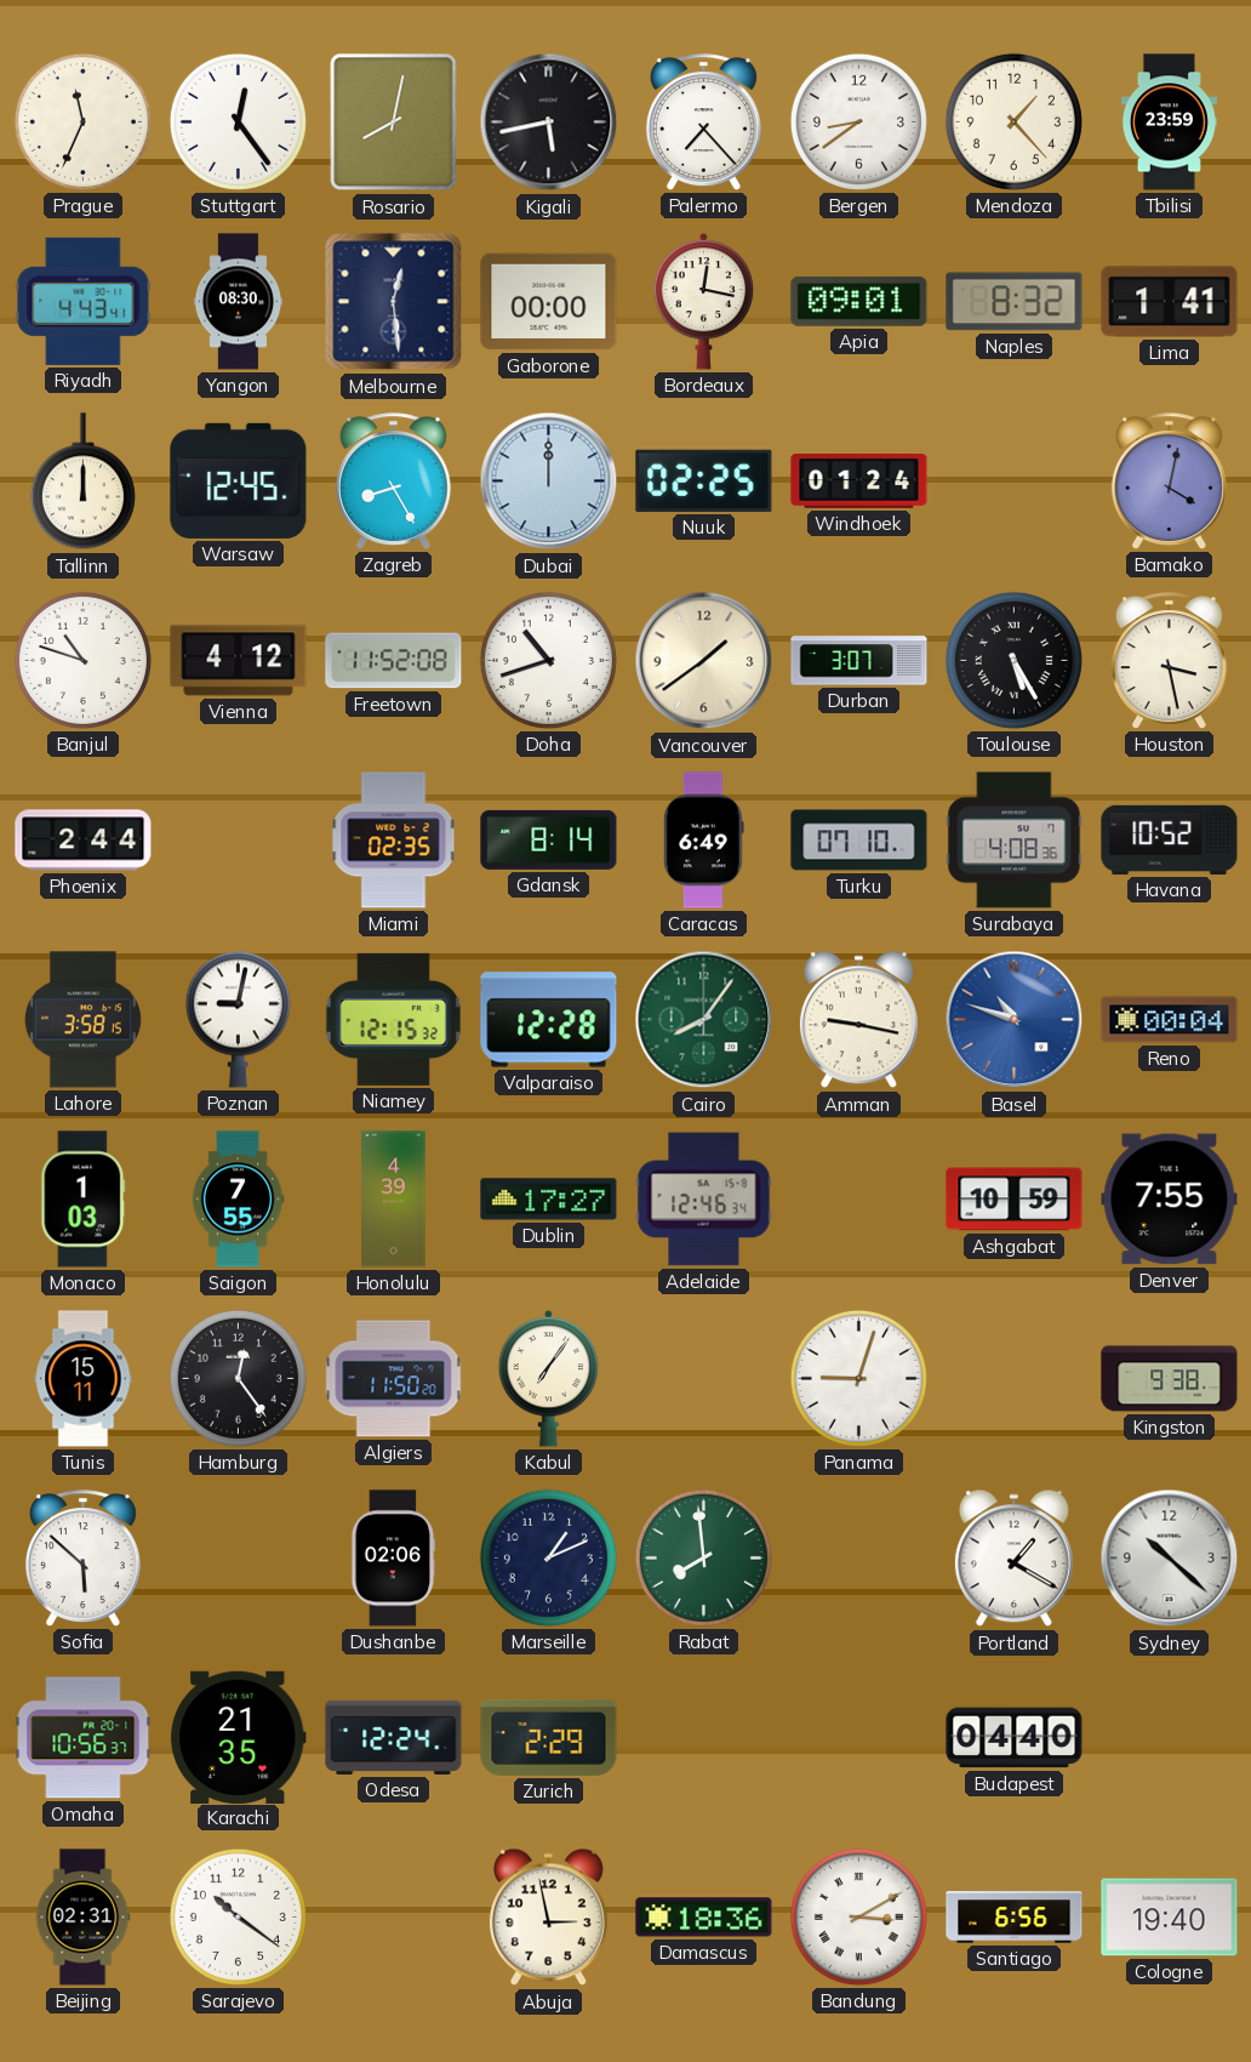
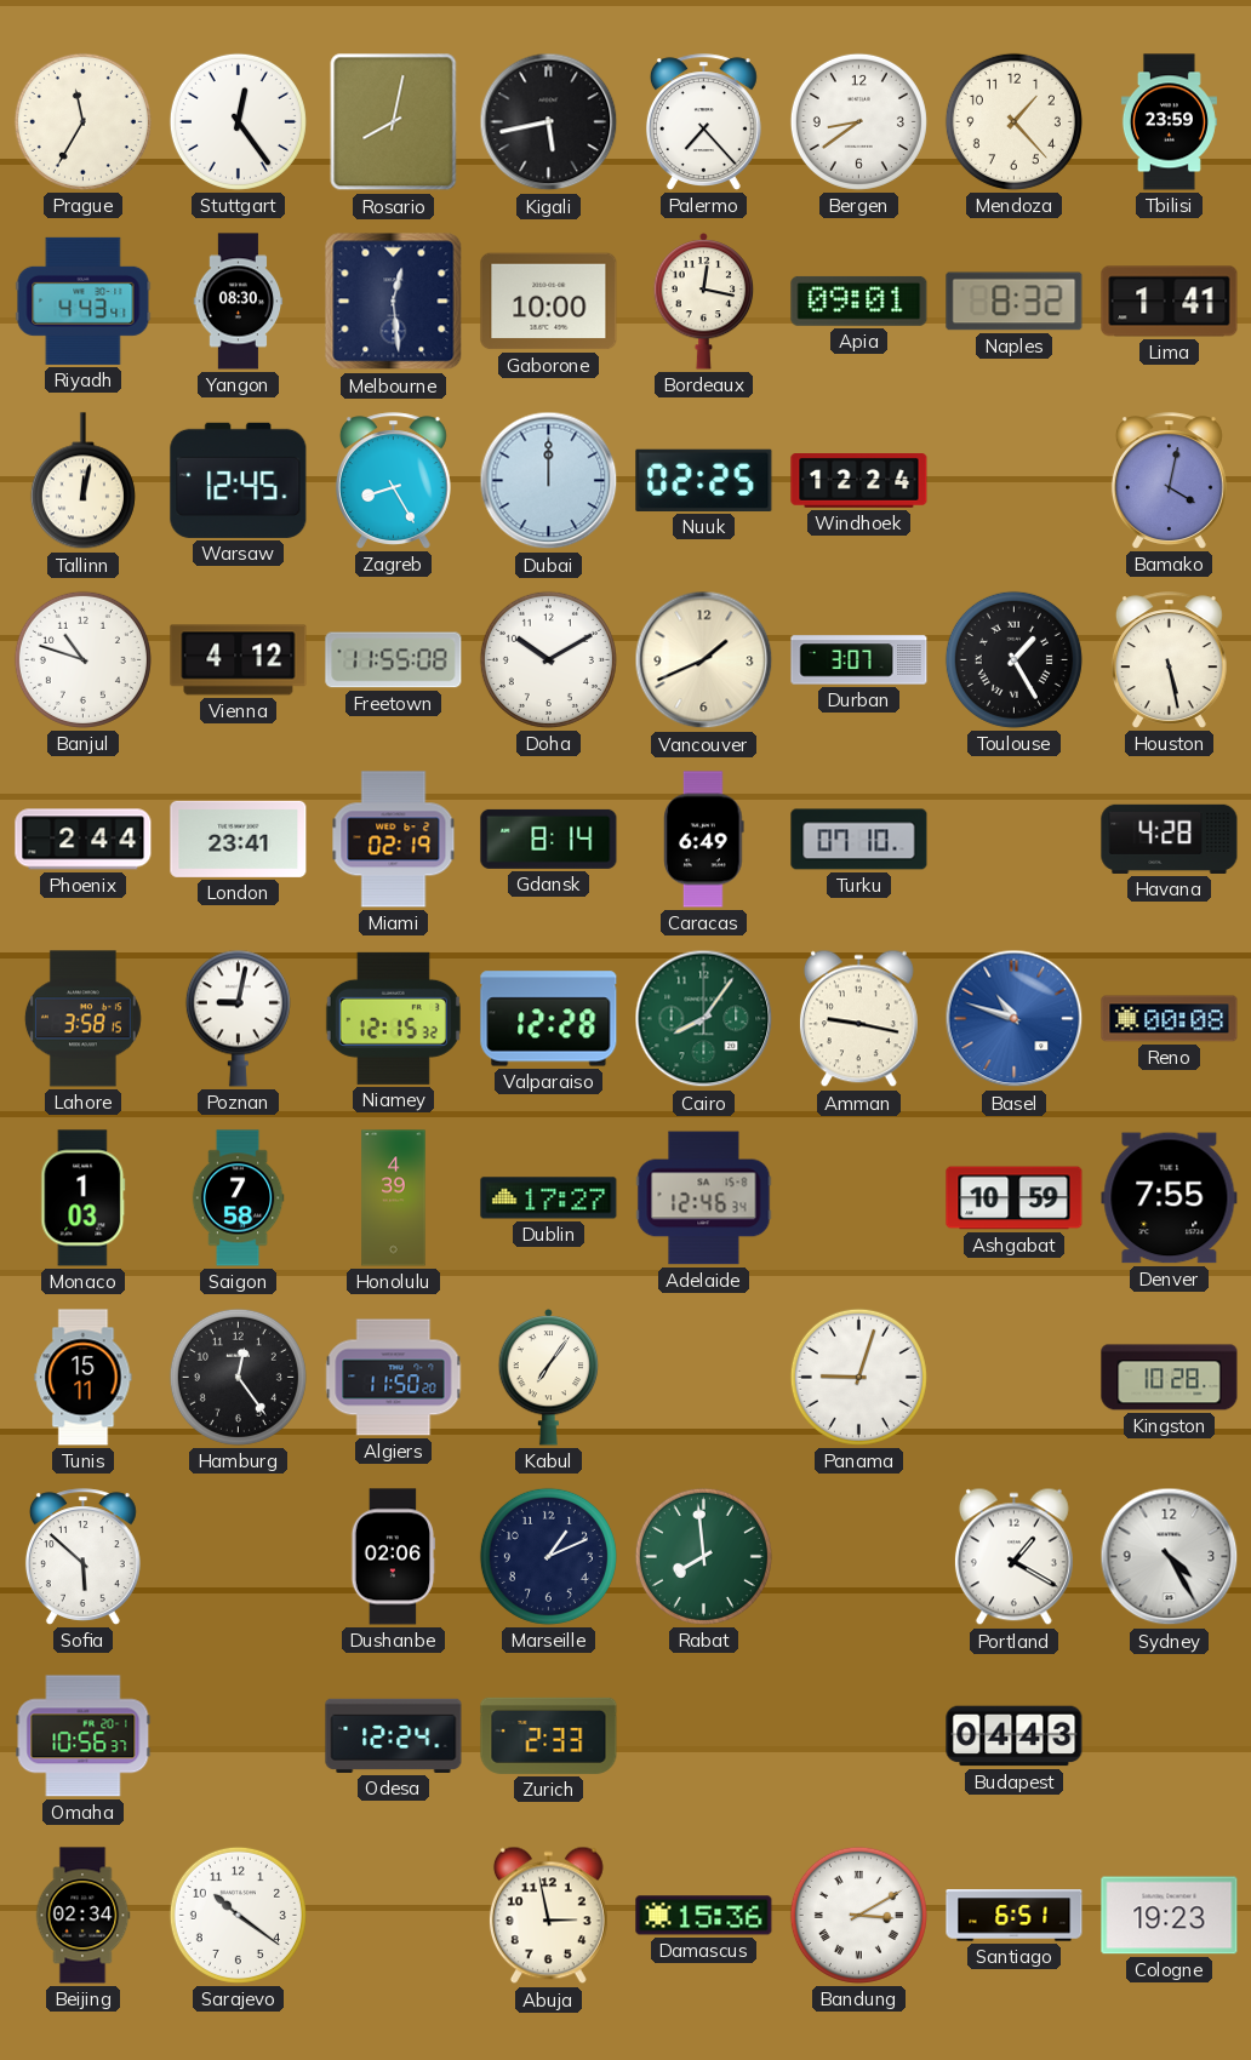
Prague: 11:34 -> 11:35 (82, 121)
Gaborone: 00:00 -> 10:00 (549, 302)
Tallinn: 12:00 -> 12:02 (82, 481)
Windhoek: 01:24 -> 12:24 (859, 481)
Freetown: 11:52 -> 11:55 (394, 660)
Doha: 10:42 -> 10:10 (548, 659)
Vancouver: 1:39 -> 1:41 (704, 660)
Toulouse: 5:25 -> 1:25 (1013, 659)
Houston: 3:28 -> 5:28 (1169, 660)
London: none -> 23:41 (239, 839)
Miami: 02:35 -> 02:19 (394, 840)
Surabaya: 4:08 -> none (1015, 841)
Havana: 10:52 -> 4:28 (1170, 839)
Reno: 00:04 -> 00:08 (1170, 1019)
Saigon: 7:55 -> 7:58 (238, 1198)
Kingston: 9:38 -> 10:28 (1170, 1378)
Sydney: 10:22 -> 4:25 (1170, 1557)
Karachi: 21:35 -> none (239, 1737)
Zurich: 2:29 -> 2:33 (549, 1735)
Budapest: 04:40 -> 04:43 (1015, 1736)
Beijing: 02:31 -> 02:34 (82, 1916)
Damascus: 18:36 -> 15:36 (704, 1916)
Santiago: 6:56 -> 6:51 (1015, 1916)
Cologne: 19:40 -> 19:23 (1170, 1916)
